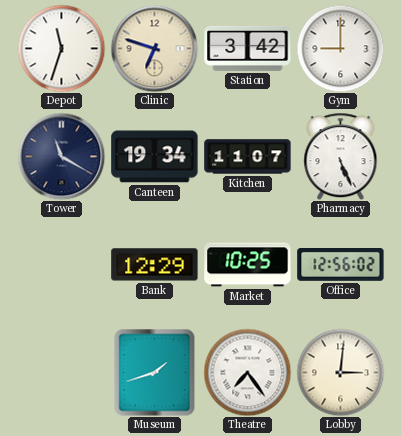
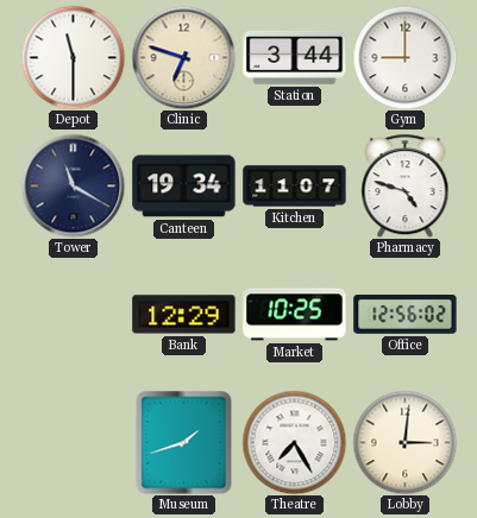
Depot: 11:33 -> 11:30 (73, 57)
Station: 3:42 -> 3:44 (295, 57)
Pharmacy: 5:26 -> 4:48 (406, 185)
Theatre: 7:24 -> 7:25 (294, 442)
